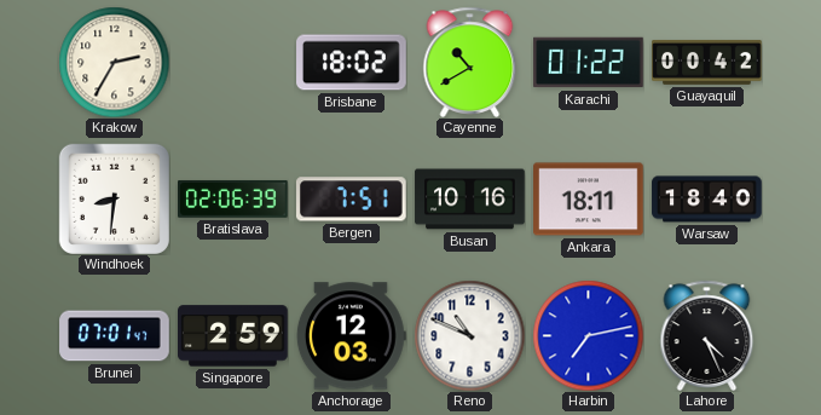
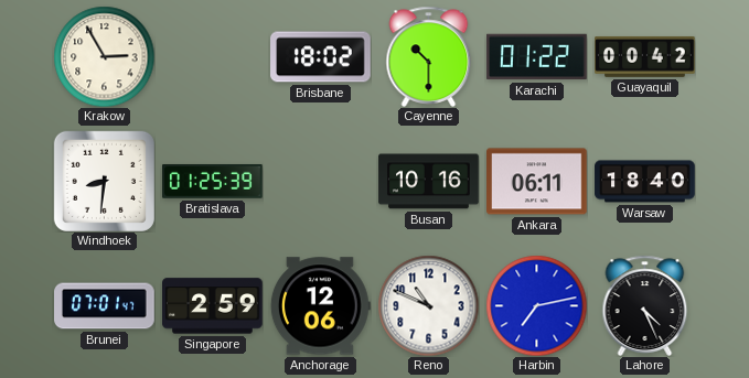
Krakow: 2:35 -> 2:55 (104, 56)
Cayenne: 10:40 -> 10:30 (429, 56)
Bratislava: 02:06 -> 01:25 (213, 182)
Bergen: 7:51 -> none (351, 200)
Ankara: 18:11 -> 06:11 (537, 182)
Anchorage: 12:03 -> 12:06 (320, 306)
